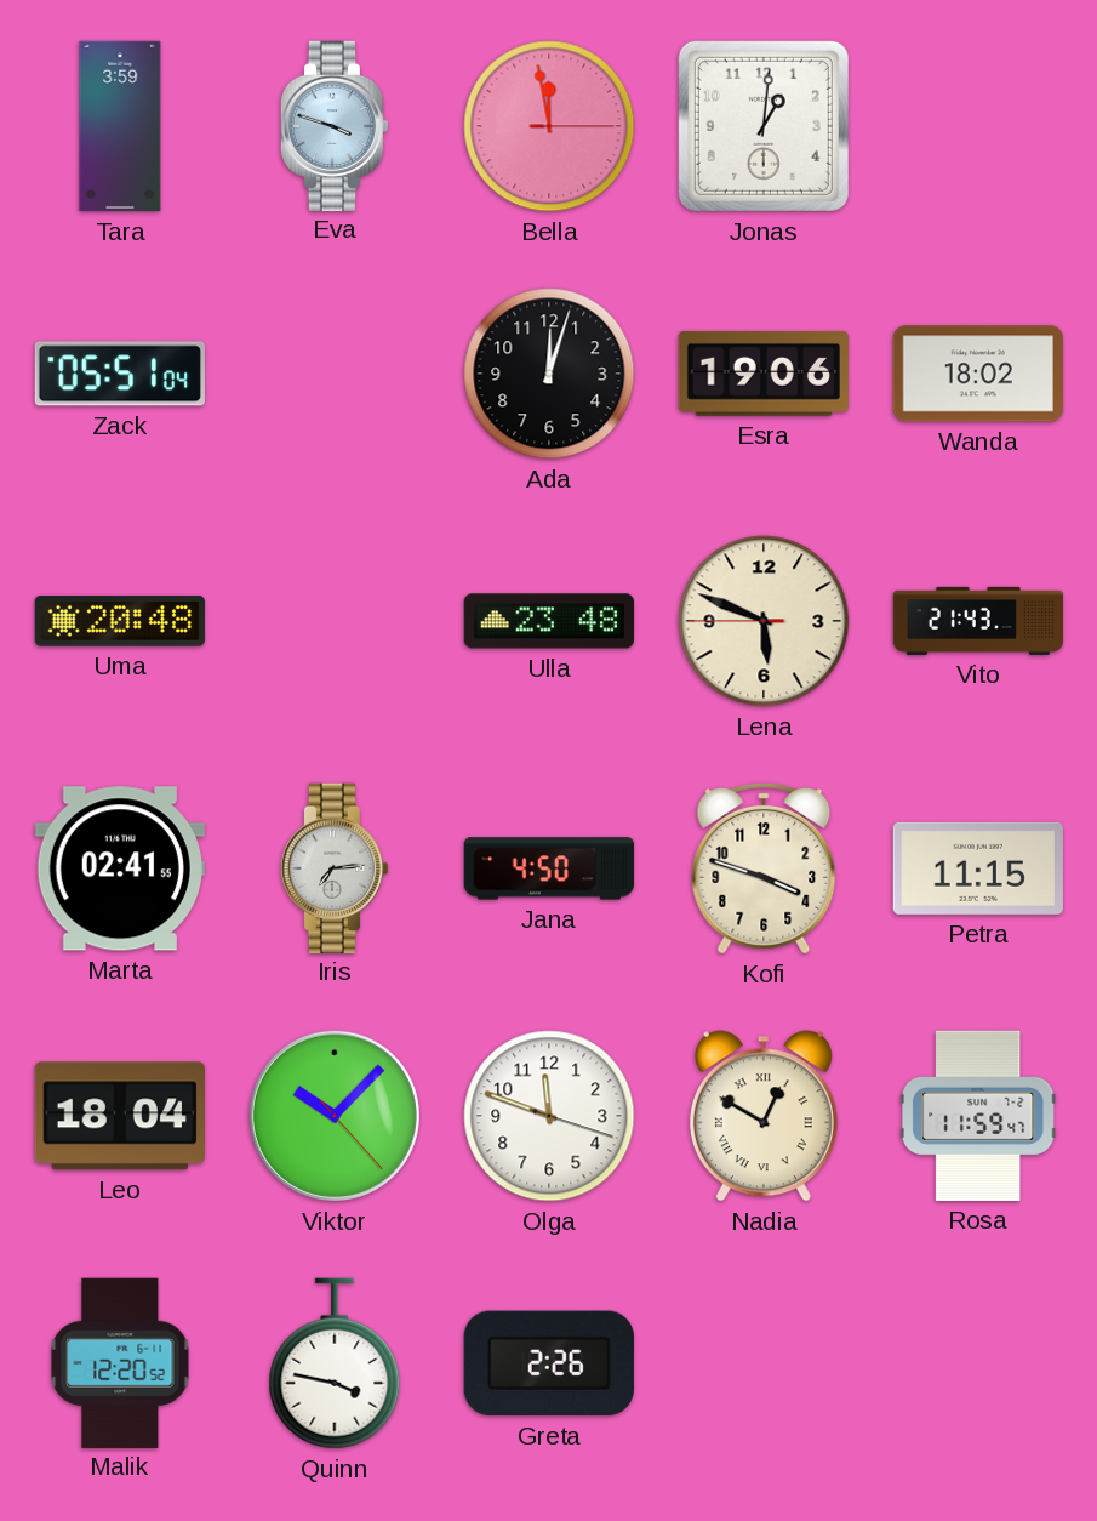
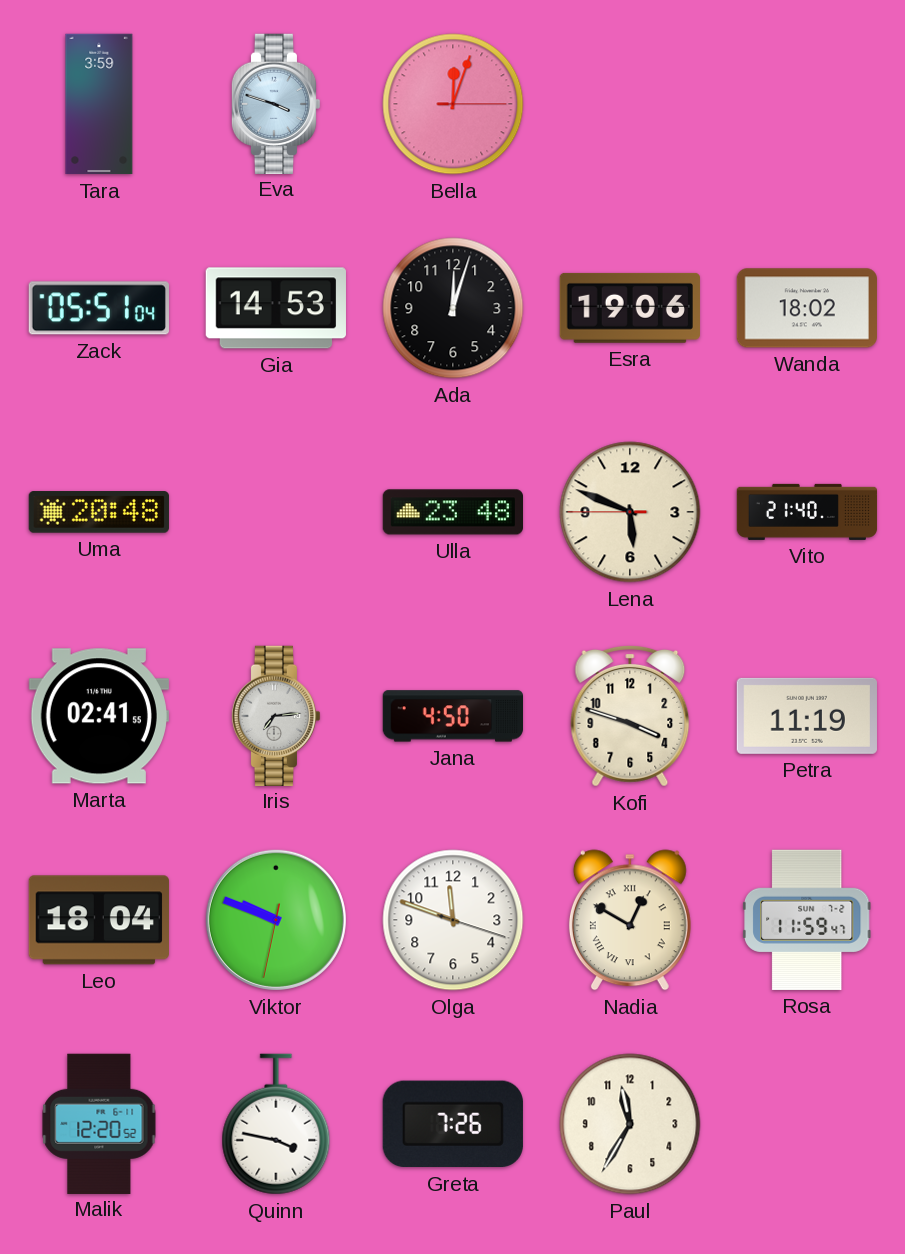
Bella: 11:58 -> 12:03 (453, 104)
Jonas: 1:01 -> none (764, 126)
Gia: none -> 14:53 (276, 308)
Vito: 21:43 -> 21:40 (807, 512)
Petra: 11:15 -> 11:19 (807, 716)
Viktor: 10:07 -> 9:48 (276, 920)
Greta: 2:26 -> 7:26 (453, 1124)
Paul: none -> 11:35 (630, 1124)
